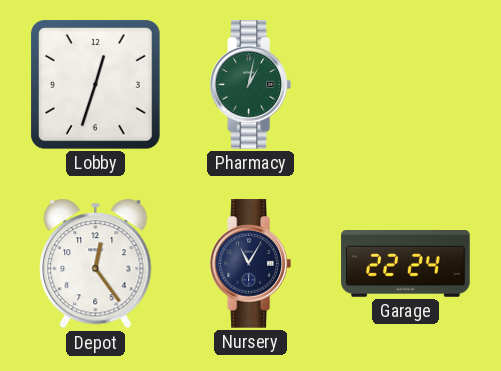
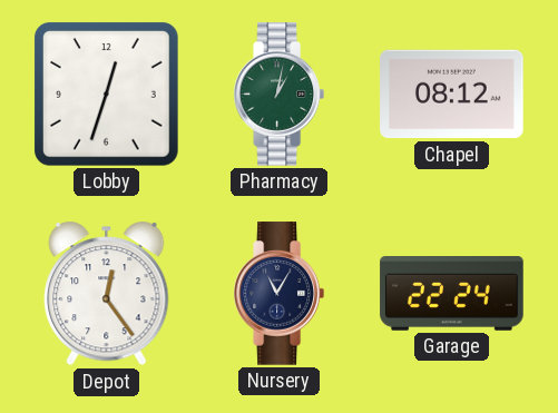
Chapel: none -> 08:12 (452, 95)
